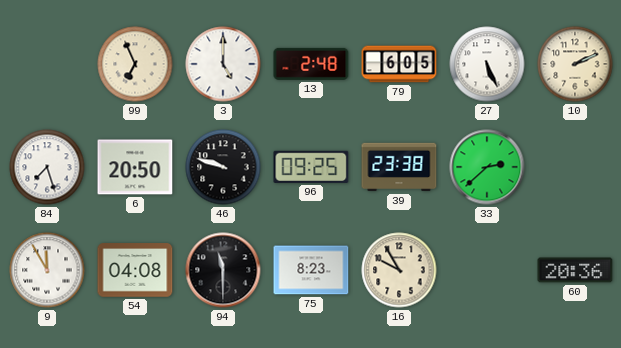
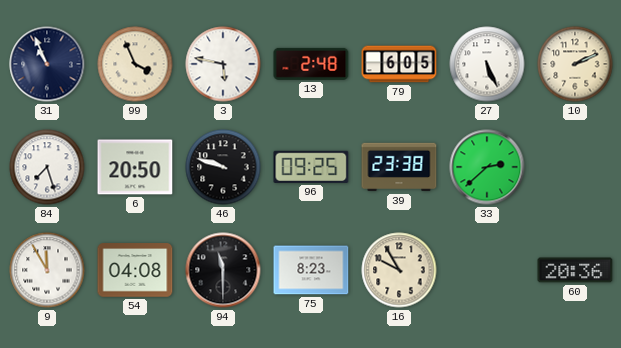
31: none -> 10:56 (47, 64)
99: 6:56 -> 3:56 (135, 64)
3: 5:00 -> 5:47 (223, 64)
